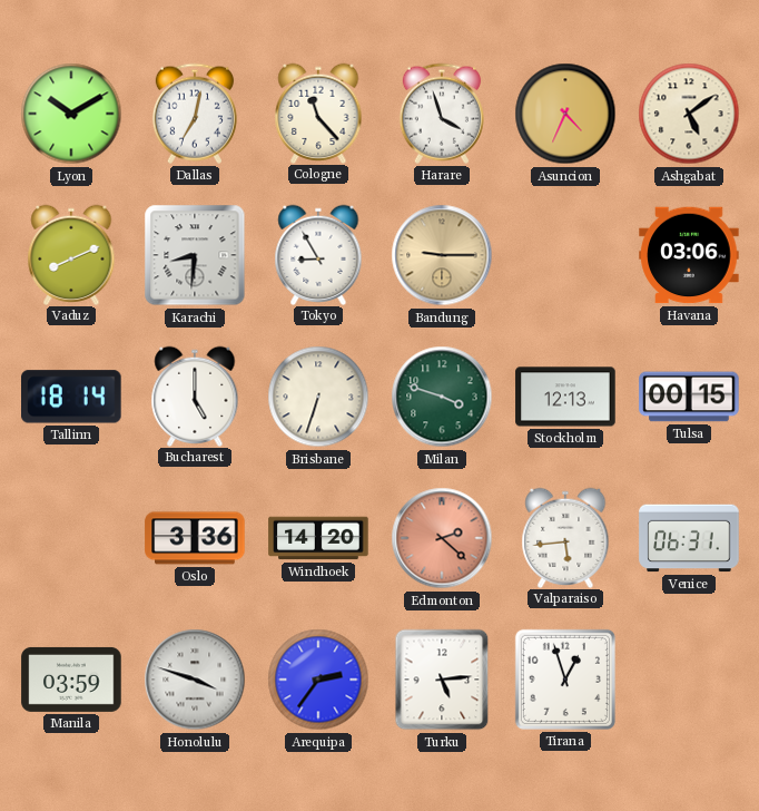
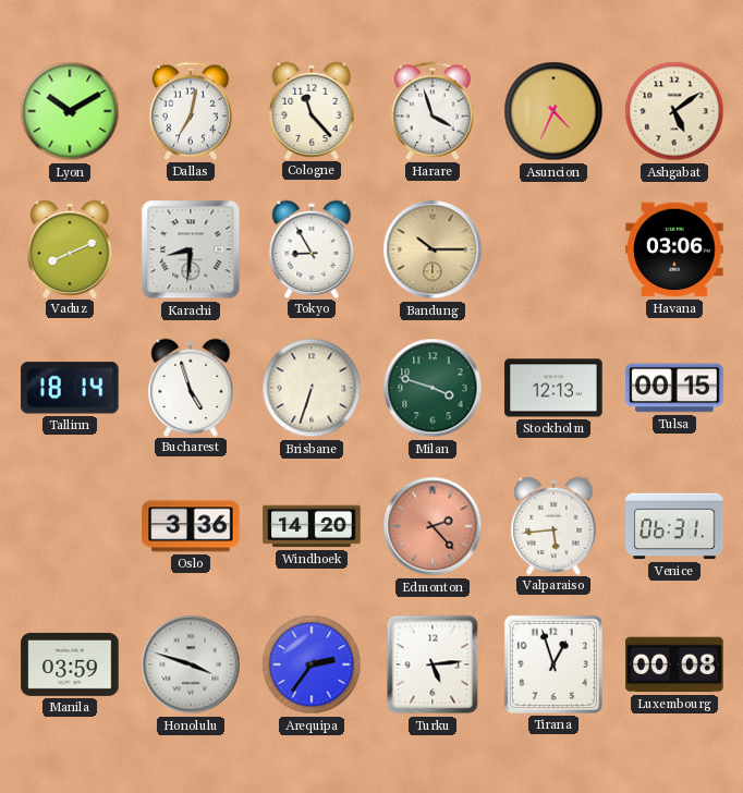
Bandung: 9:15 -> 10:15 (433, 249)
Bucharest: 5:00 -> 4:57 (191, 387)
Edmonton: 2:22 -> 2:23 (433, 526)
Luxembourg: none -> 00:08 (674, 664)
